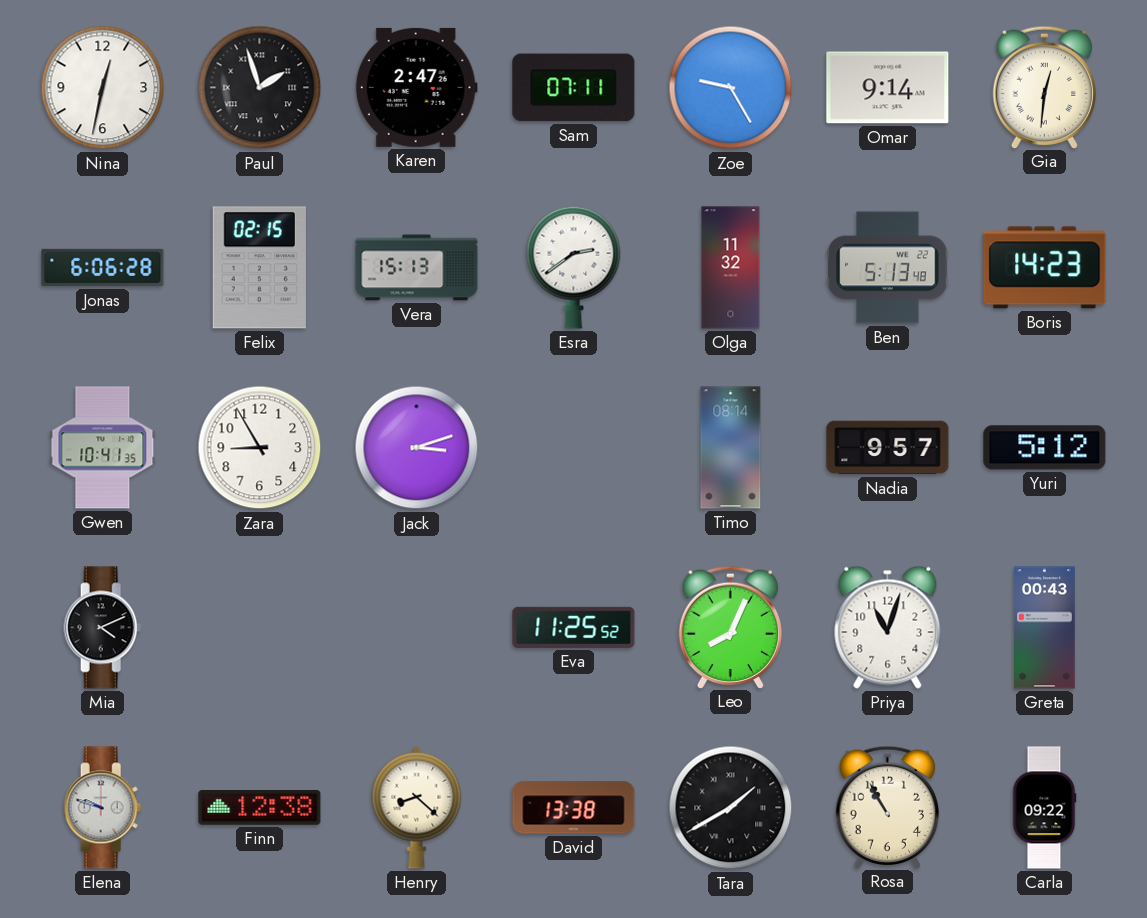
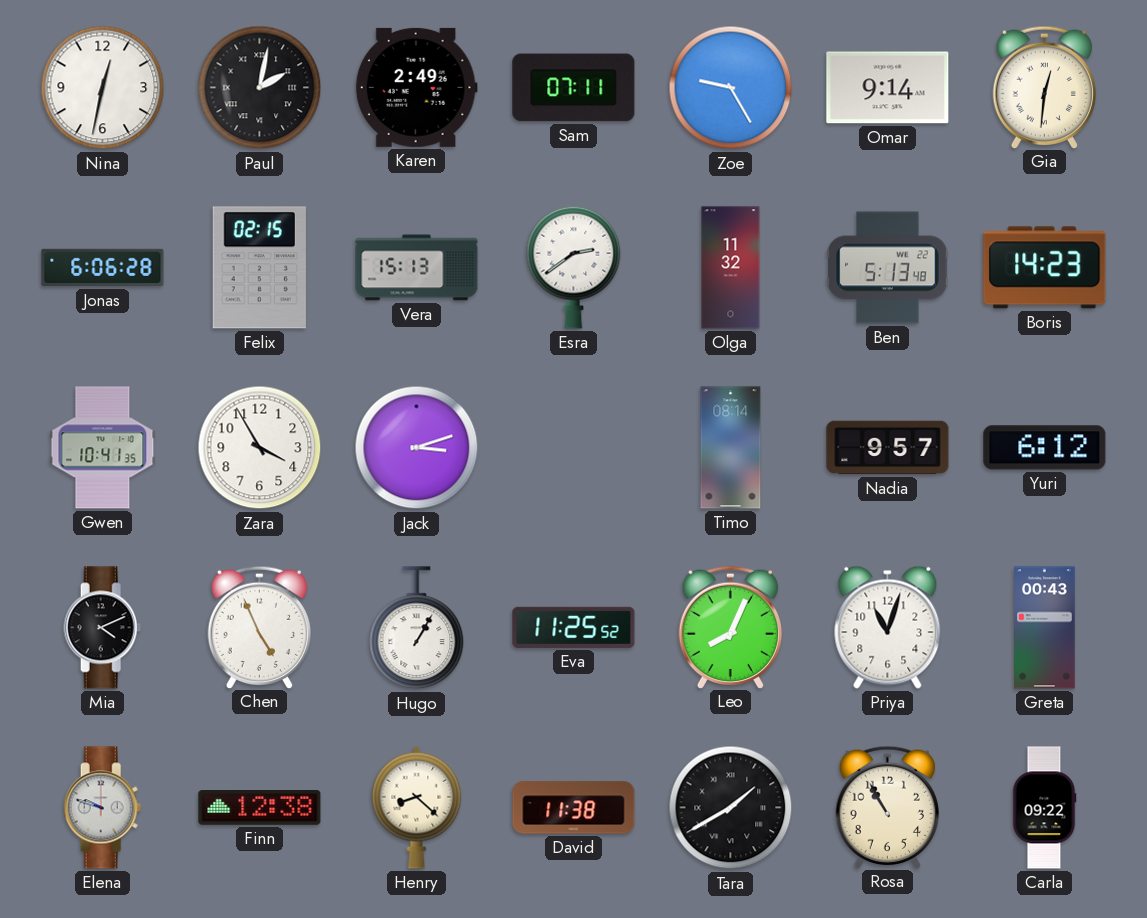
Paul: 1:57 -> 2:02 (260, 88)
Karen: 2:47 -> 2:49 (416, 87)
Zara: 8:55 -> 3:55 (260, 448)
Yuri: 5:12 -> 6:12 (1045, 448)
Chen: none -> 4:56 (259, 627)
Hugo: none -> 1:05 (417, 628)
David: 13:38 -> 11:38 (574, 808)
